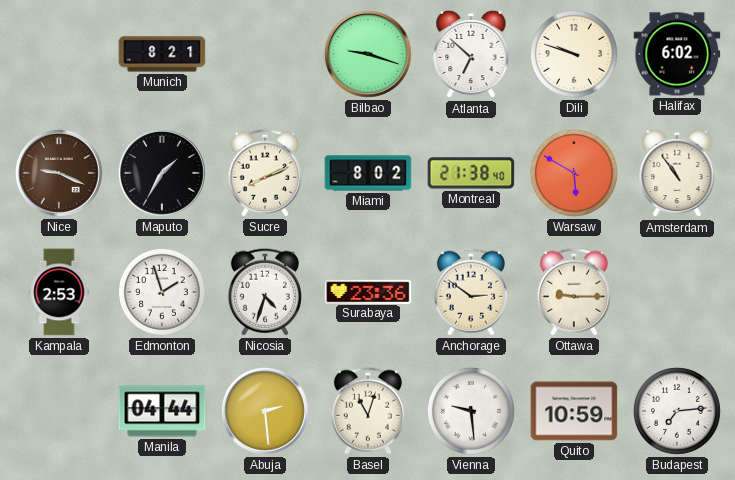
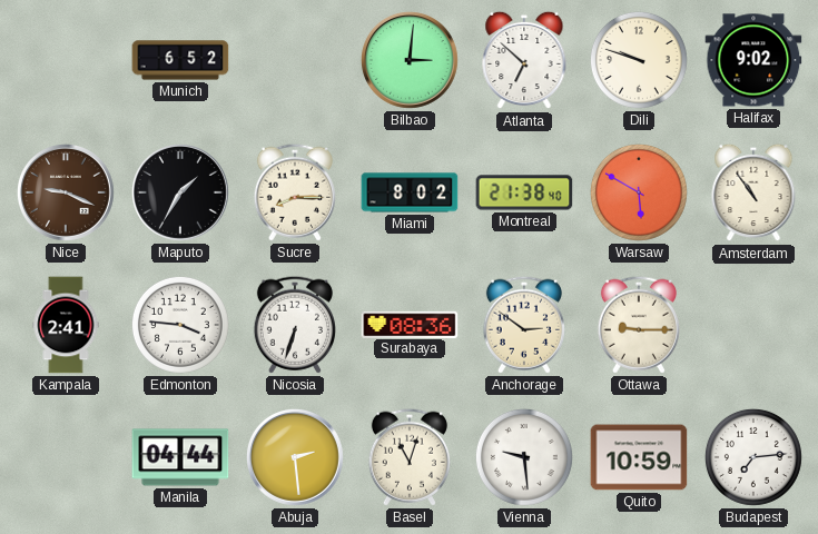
Munich: 8:21 -> 6:52 (180, 60)
Bilbao: 9:18 -> 3:01 (410, 60)
Halifax: 6:02 -> 9:02 (753, 60)
Sucre: 8:11 -> 8:15 (295, 192)
Kampala: 2:53 -> 2:41 (66, 325)
Edmonton: 1:57 -> 3:46 (180, 325)
Nicosia: 4:33 -> 6:33 (295, 325)
Surabaya: 23:36 -> 08:36 (410, 324)
